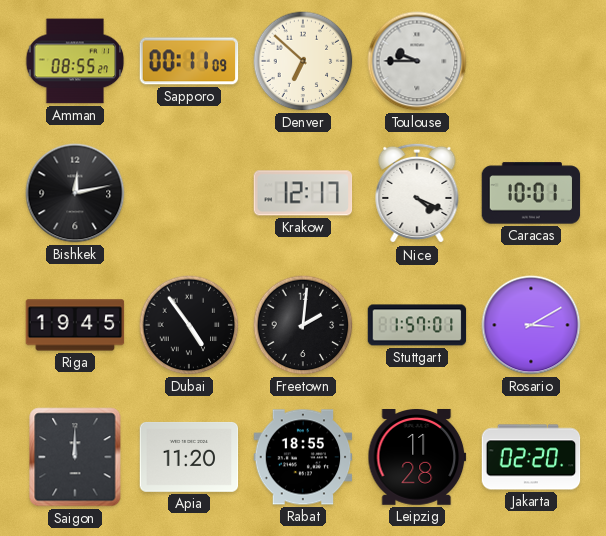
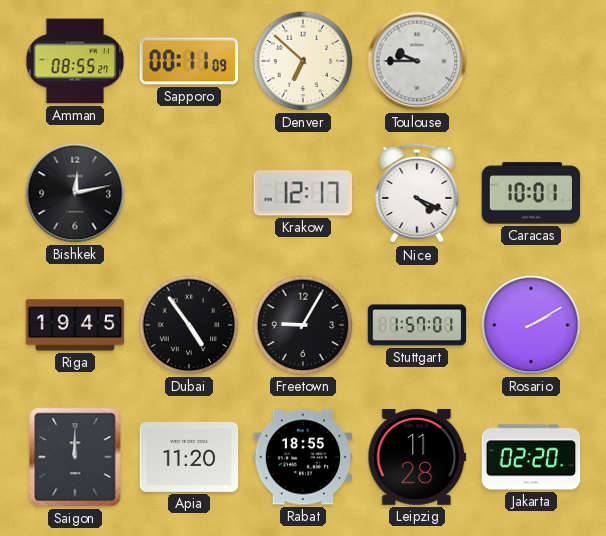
Freetown: 2:01 -> 9:05 (303, 325)
Rosario: 3:10 -> 2:10 (531, 325)
